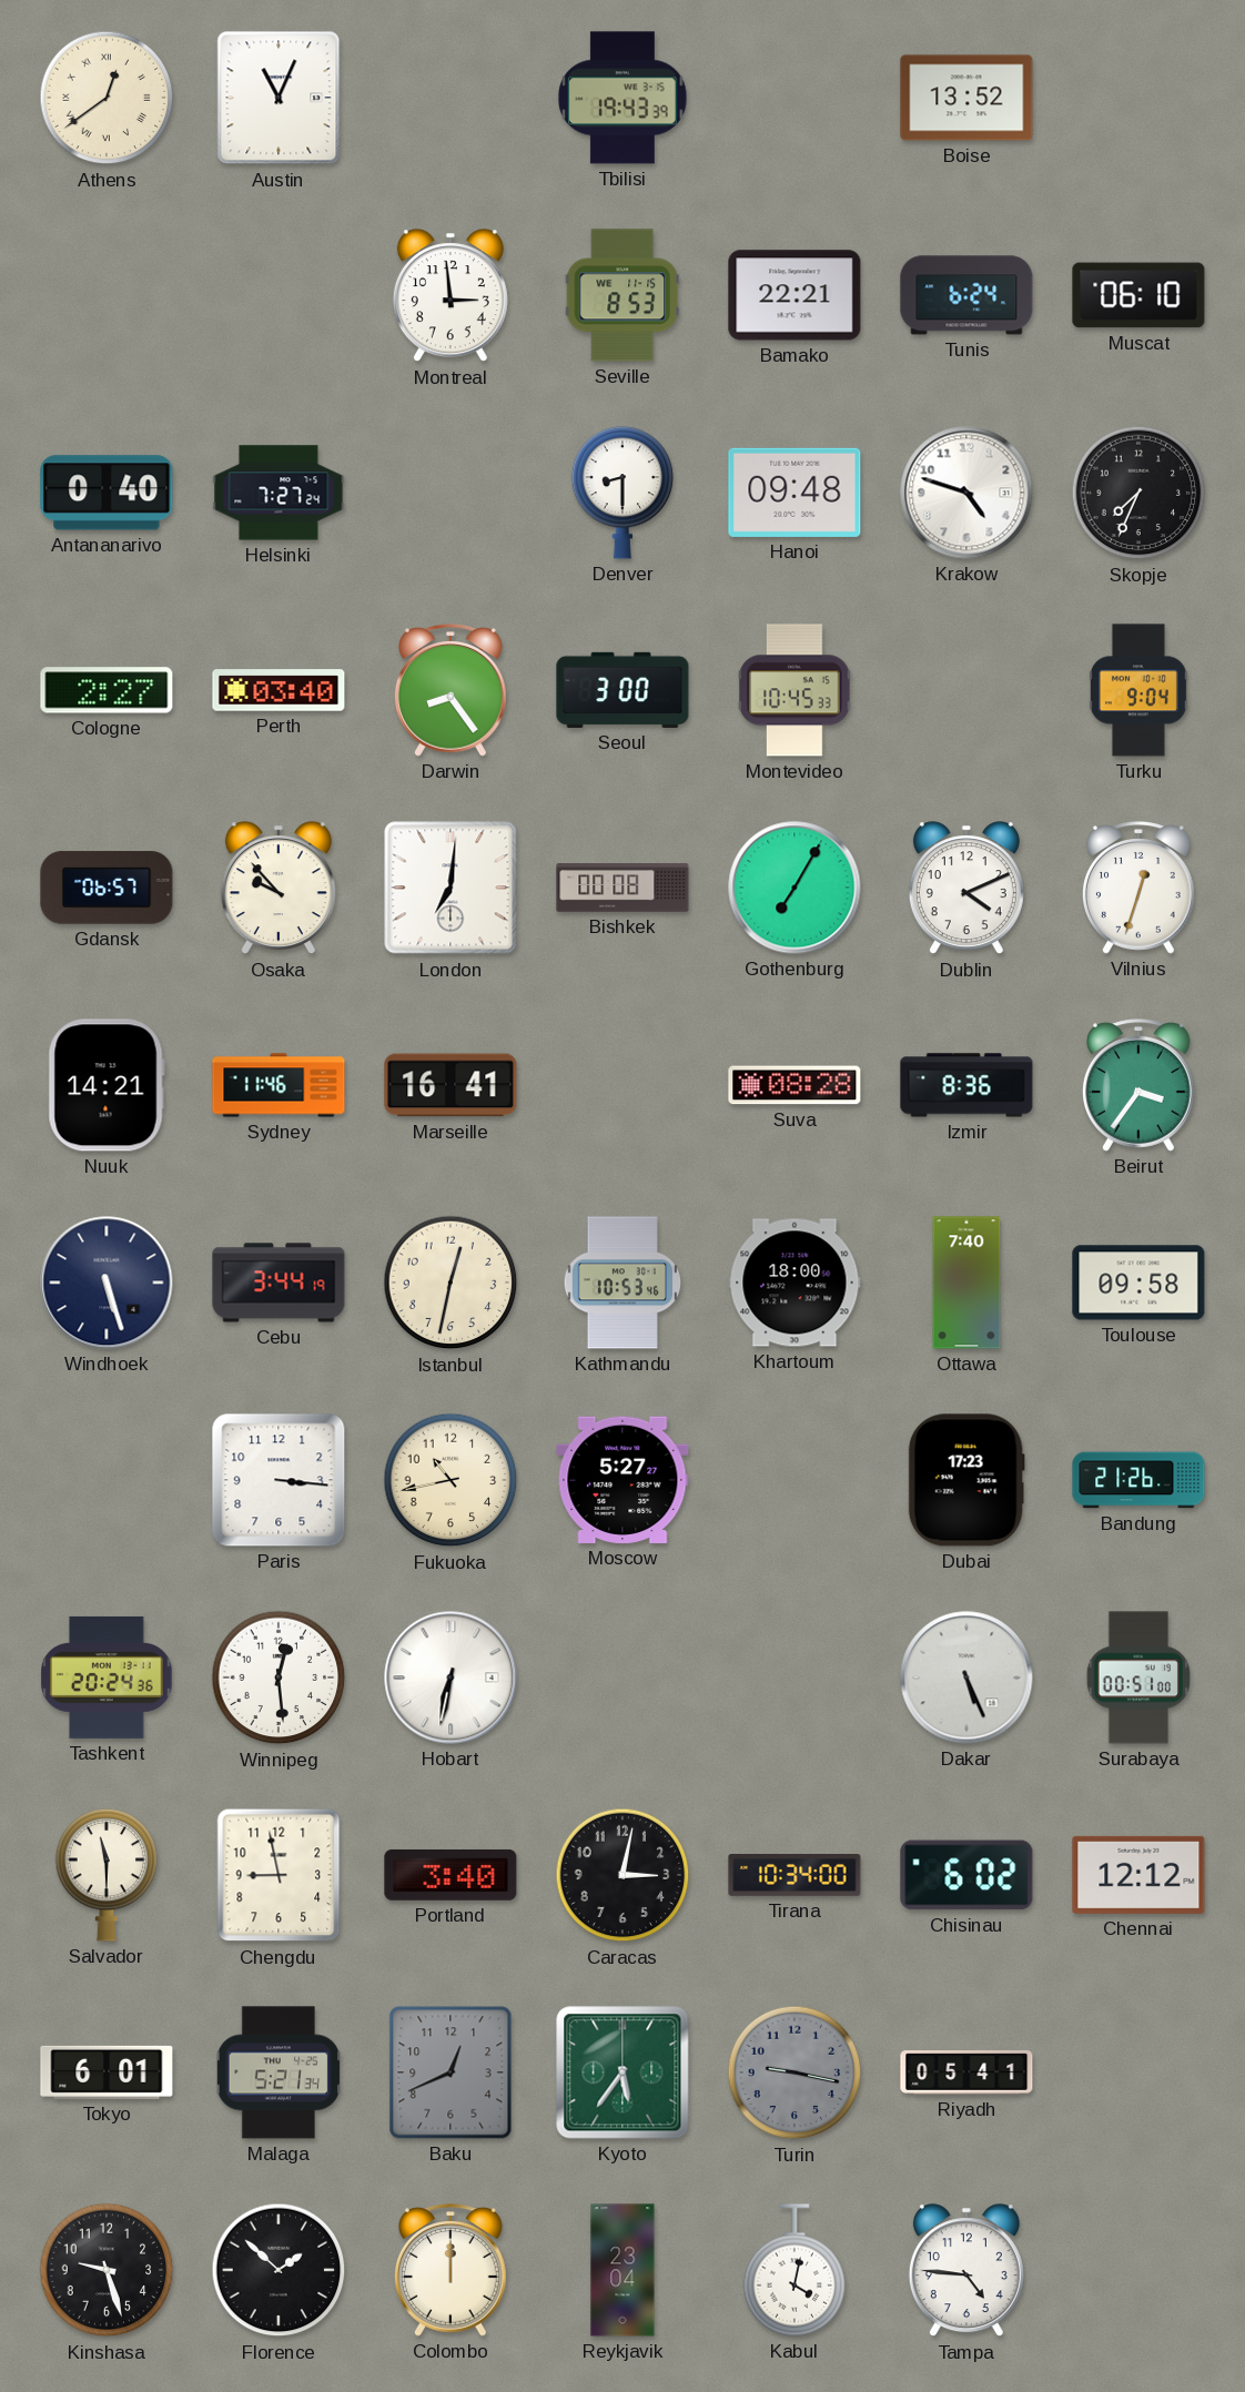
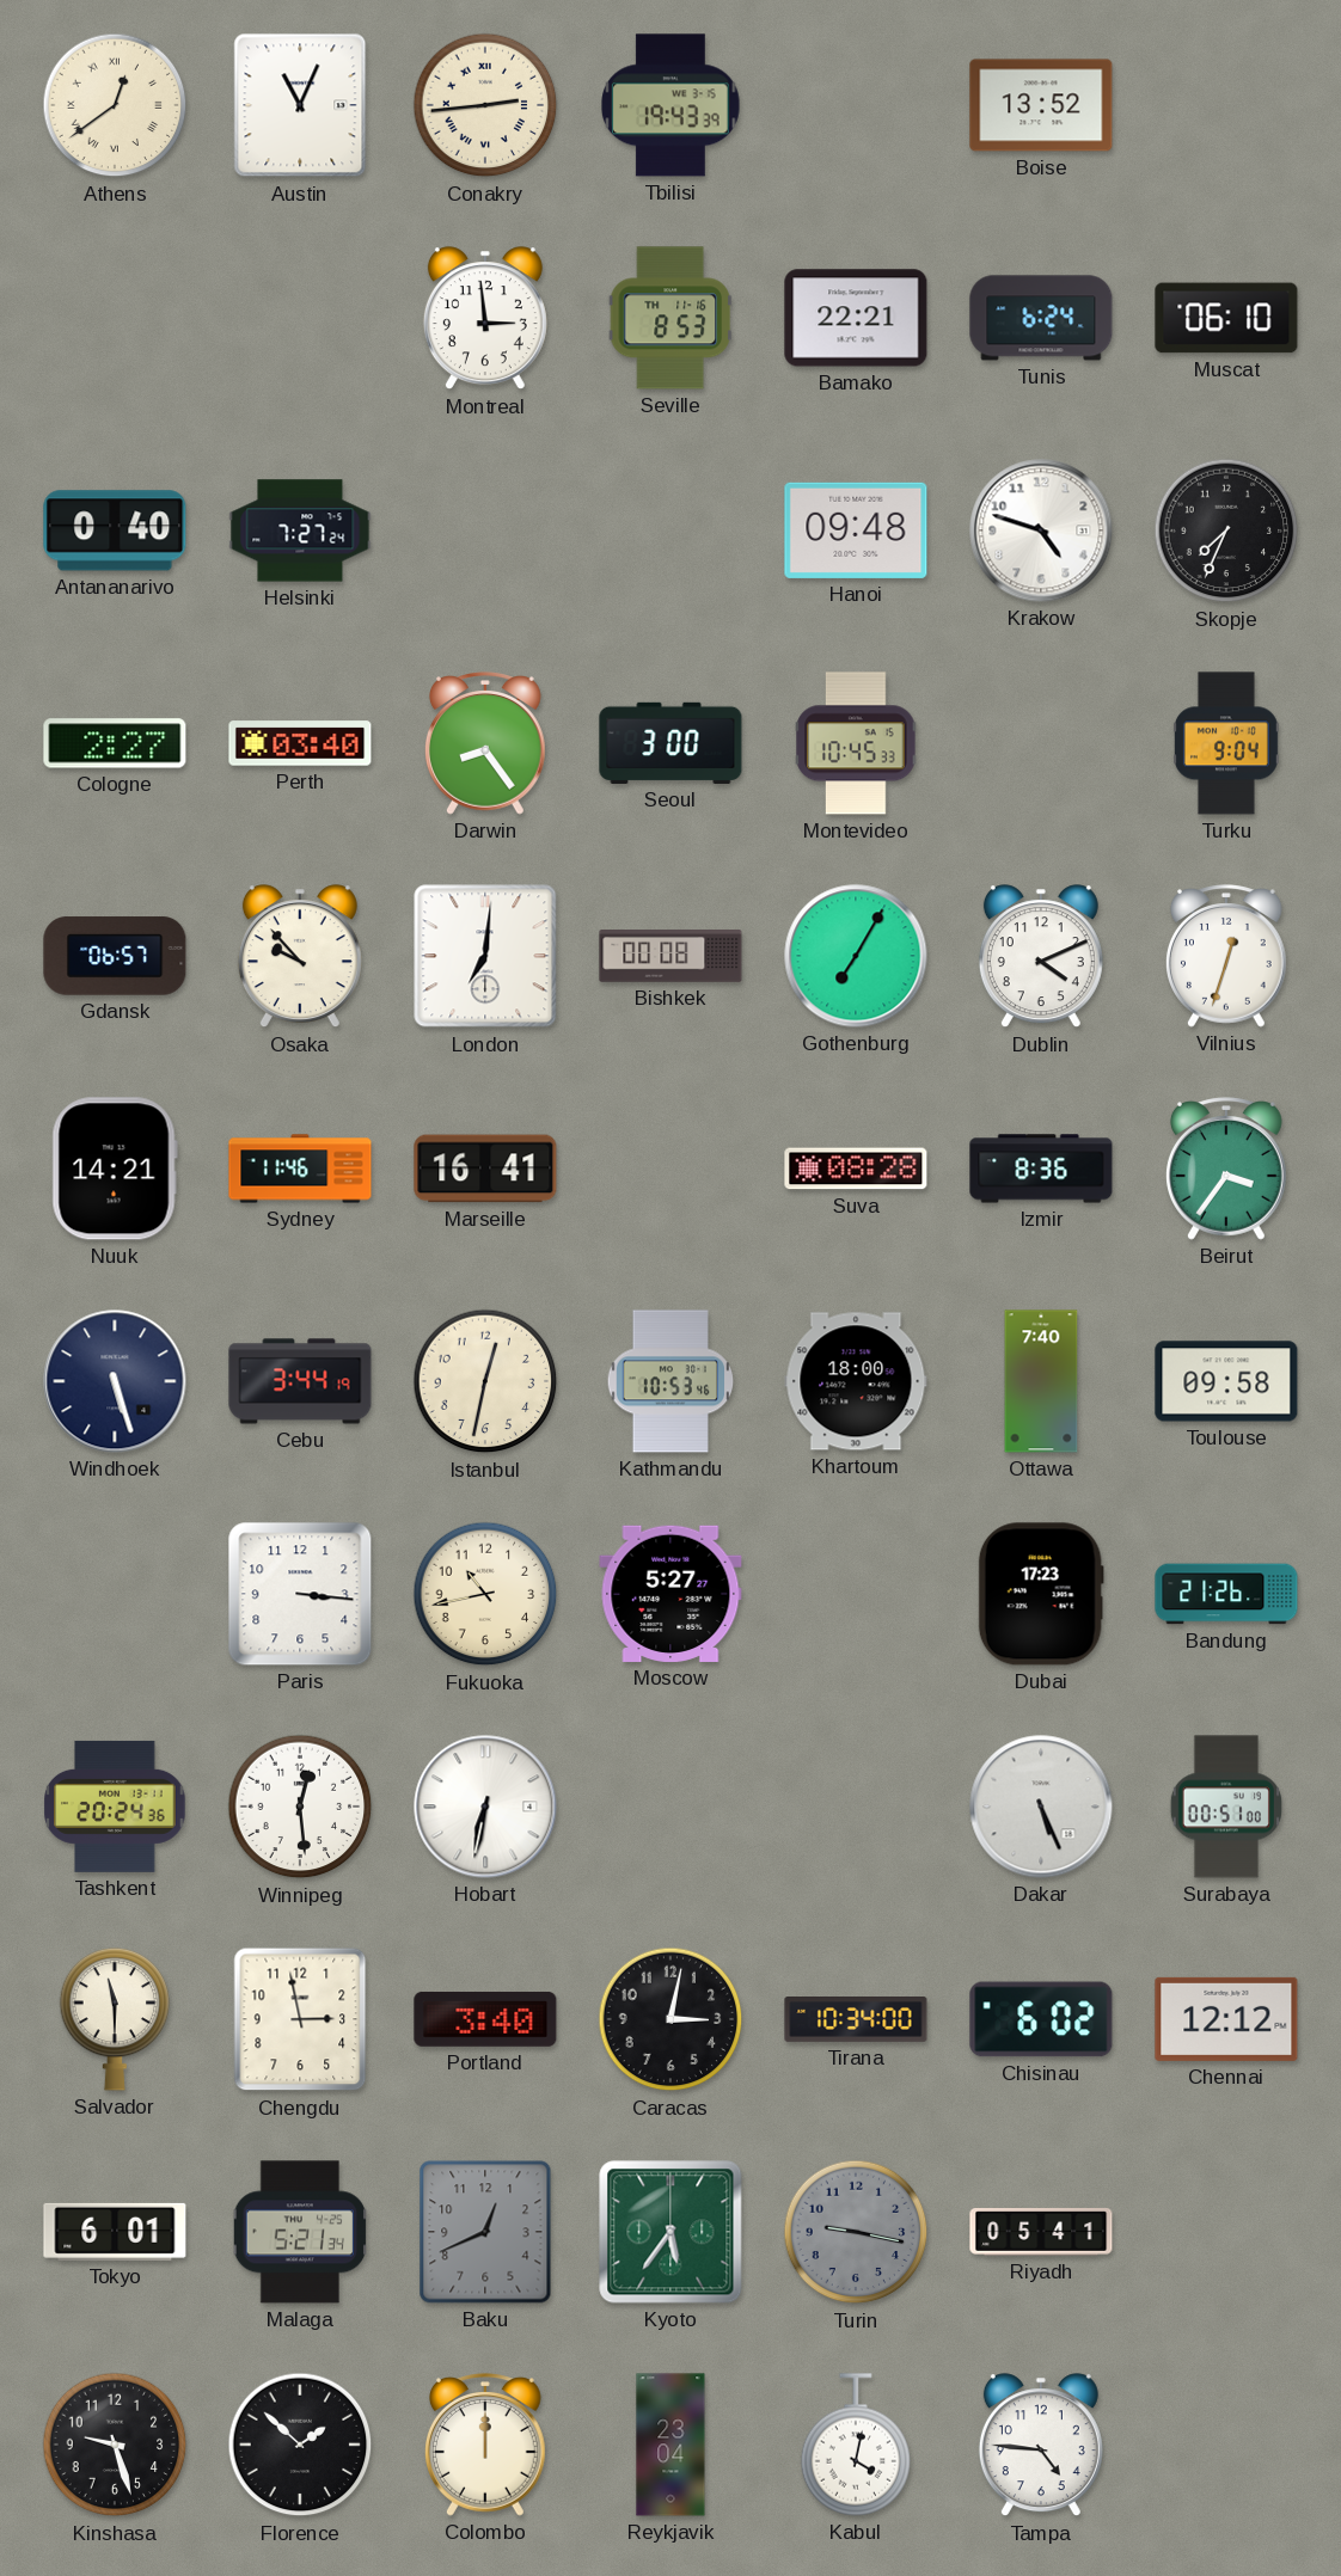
Conakry: none -> 2:44 (485, 105)
Seville date: WE 11-15 -> TH 11-16 (670, 318)
Denver: 8:30 -> none (622, 493)
Chengdu: 8:58 -> 2:58 (300, 2019)
